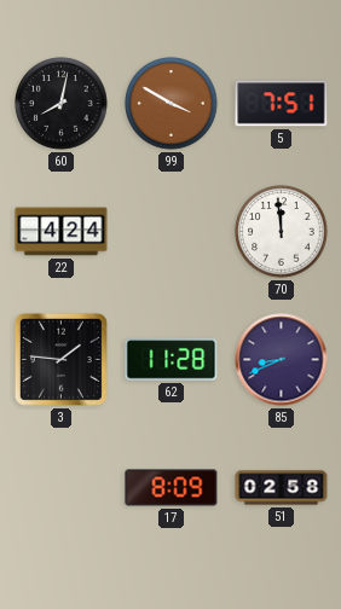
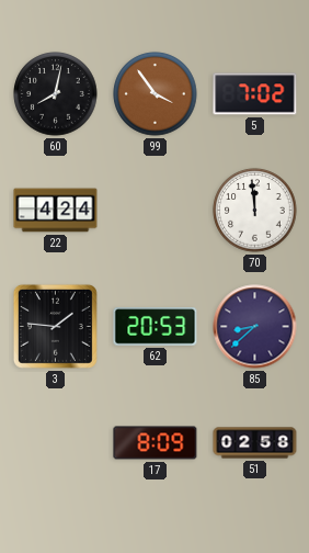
99: 3:50 -> 3:54 (156, 94)
5: 7:51 -> 7:02 (255, 94)
62: 11:28 -> 20:53 (156, 327)
85: 8:41 -> 8:38 (255, 327)
